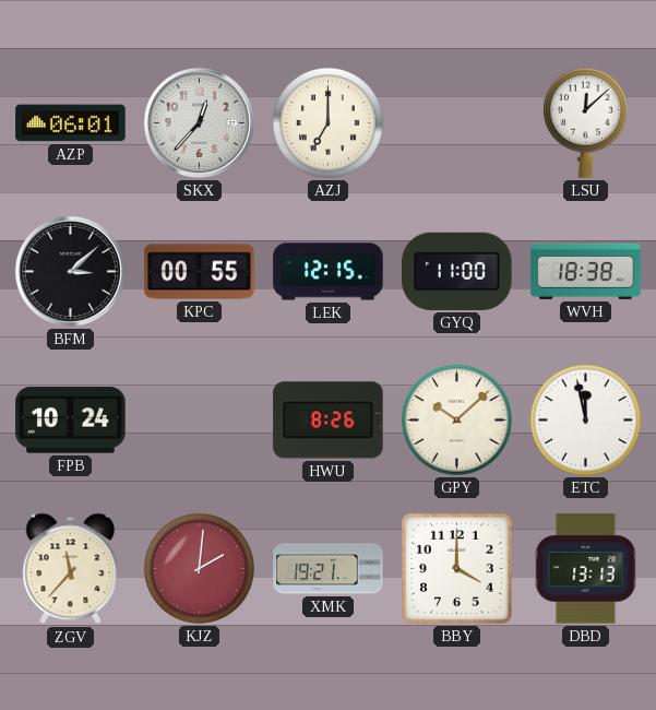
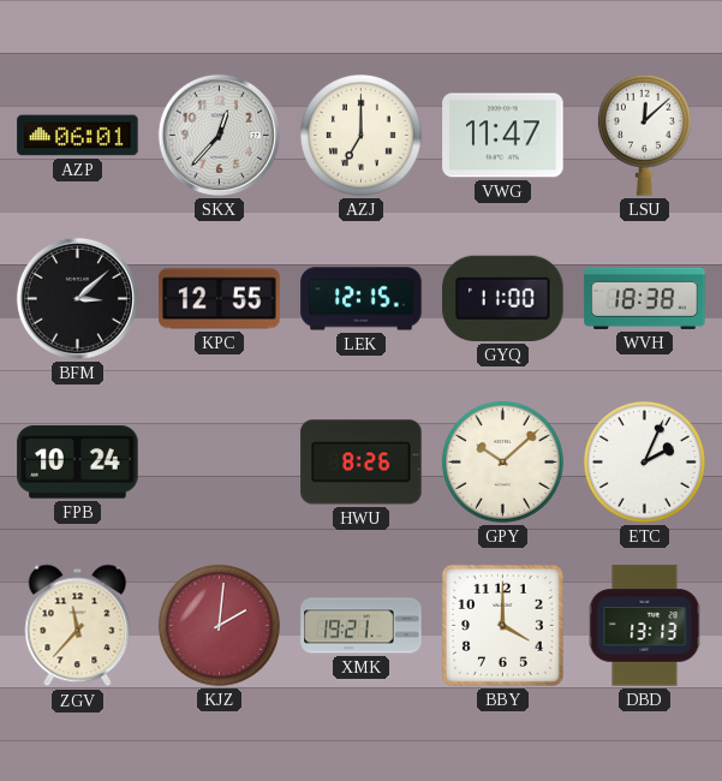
VWG: none -> 11:47 (503, 136)
KPC: 00:55 -> 12:55 (220, 299)
ETC: 11:58 -> 2:04 (644, 461)
